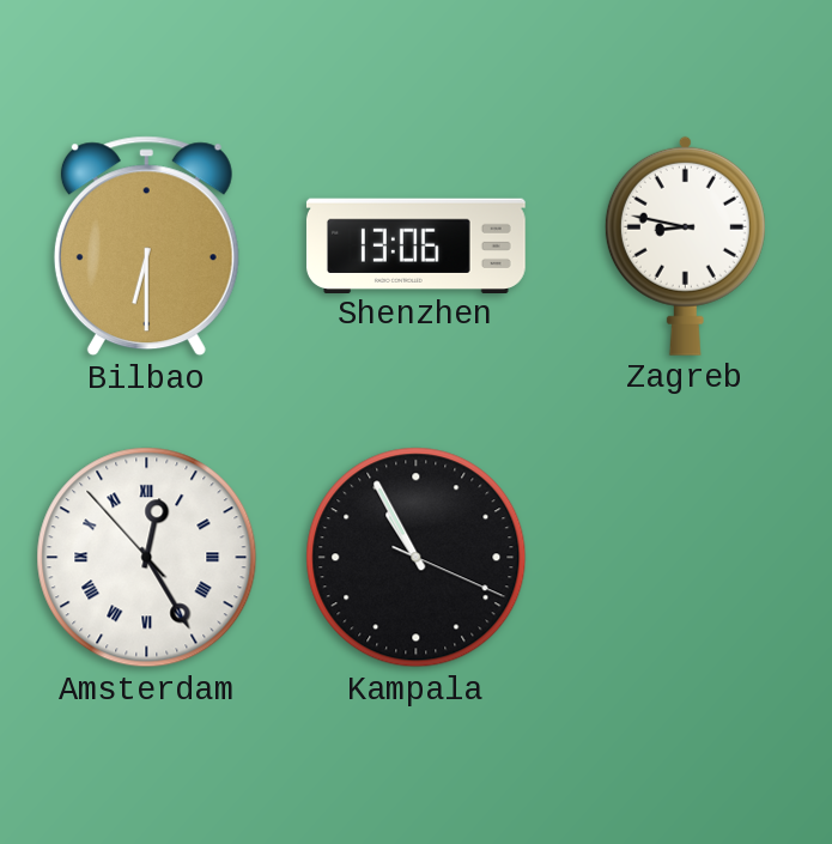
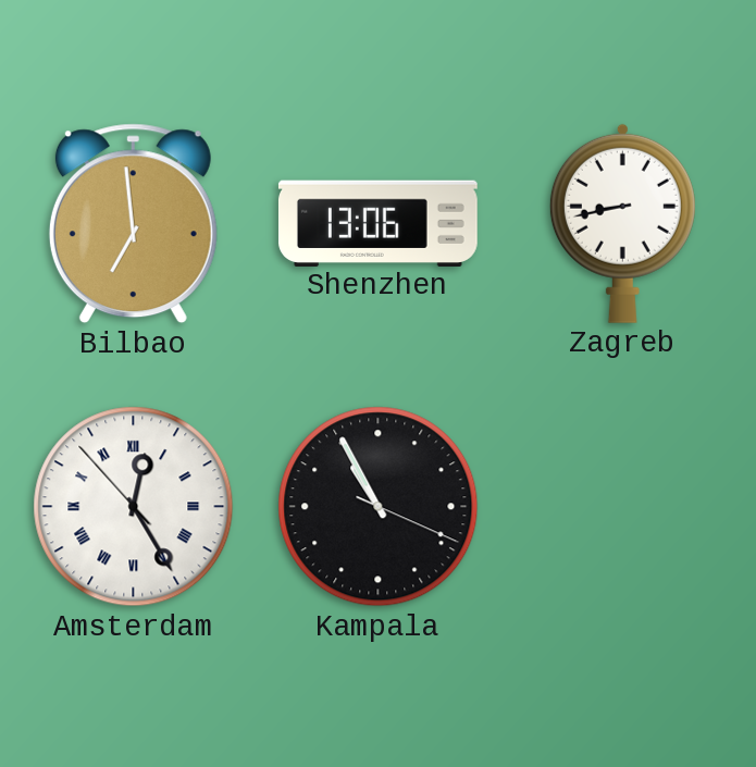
Bilbao: 6:30 -> 6:59 (133, 224)
Zagreb: 8:47 -> 8:43 (622, 223)
